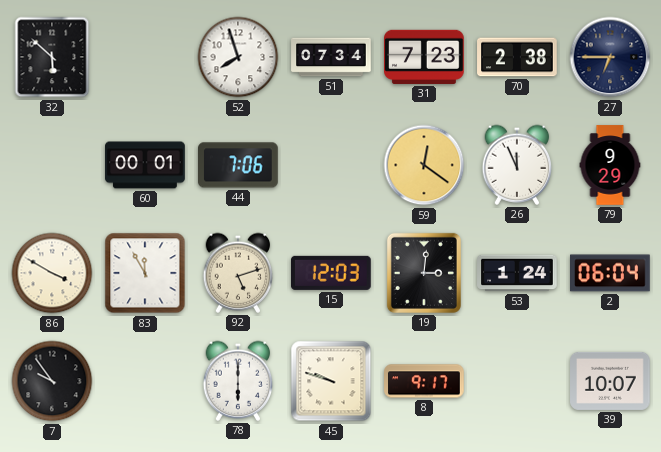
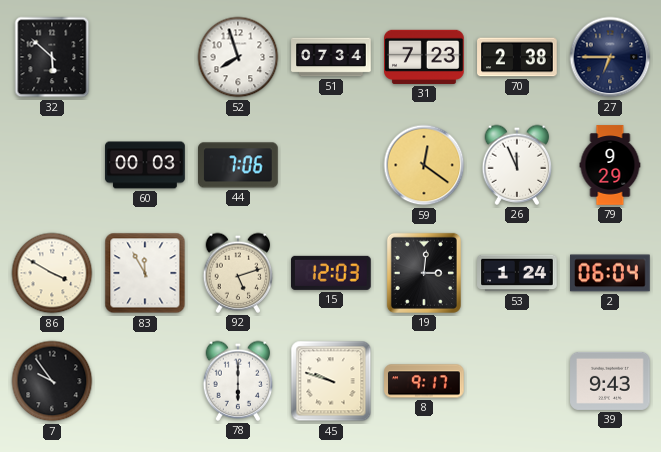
60: 00:01 -> 00:03 (145, 165)
39: 10:07 -> 9:43 (610, 381)
